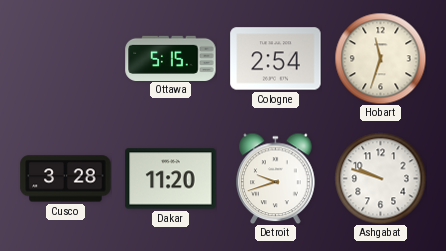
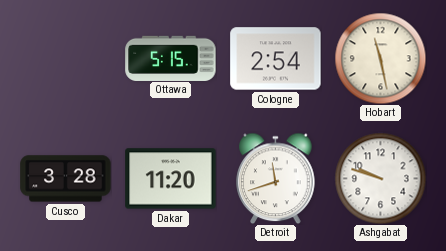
Hobart: 11:33 -> 11:28 (380, 58)
Detroit: 9:42 -> 11:42 (276, 178)
